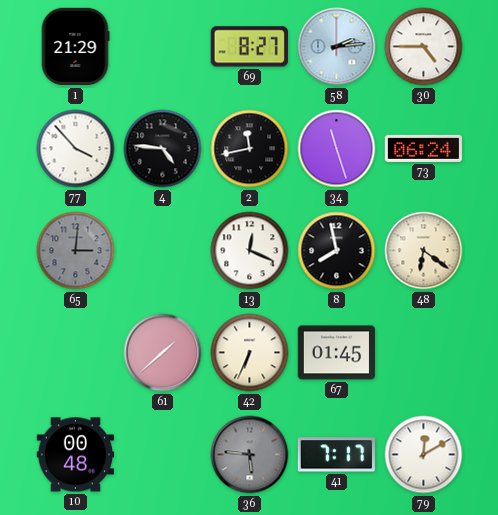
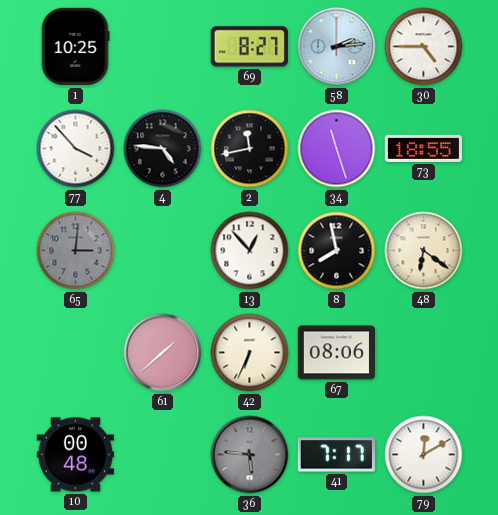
1: 21:29 -> 10:25 (75, 47)
73: 06:24 -> 18:55 (424, 148)
13: 12:19 -> 12:53 (250, 251)
67: 01:45 -> 08:06 (336, 353)
